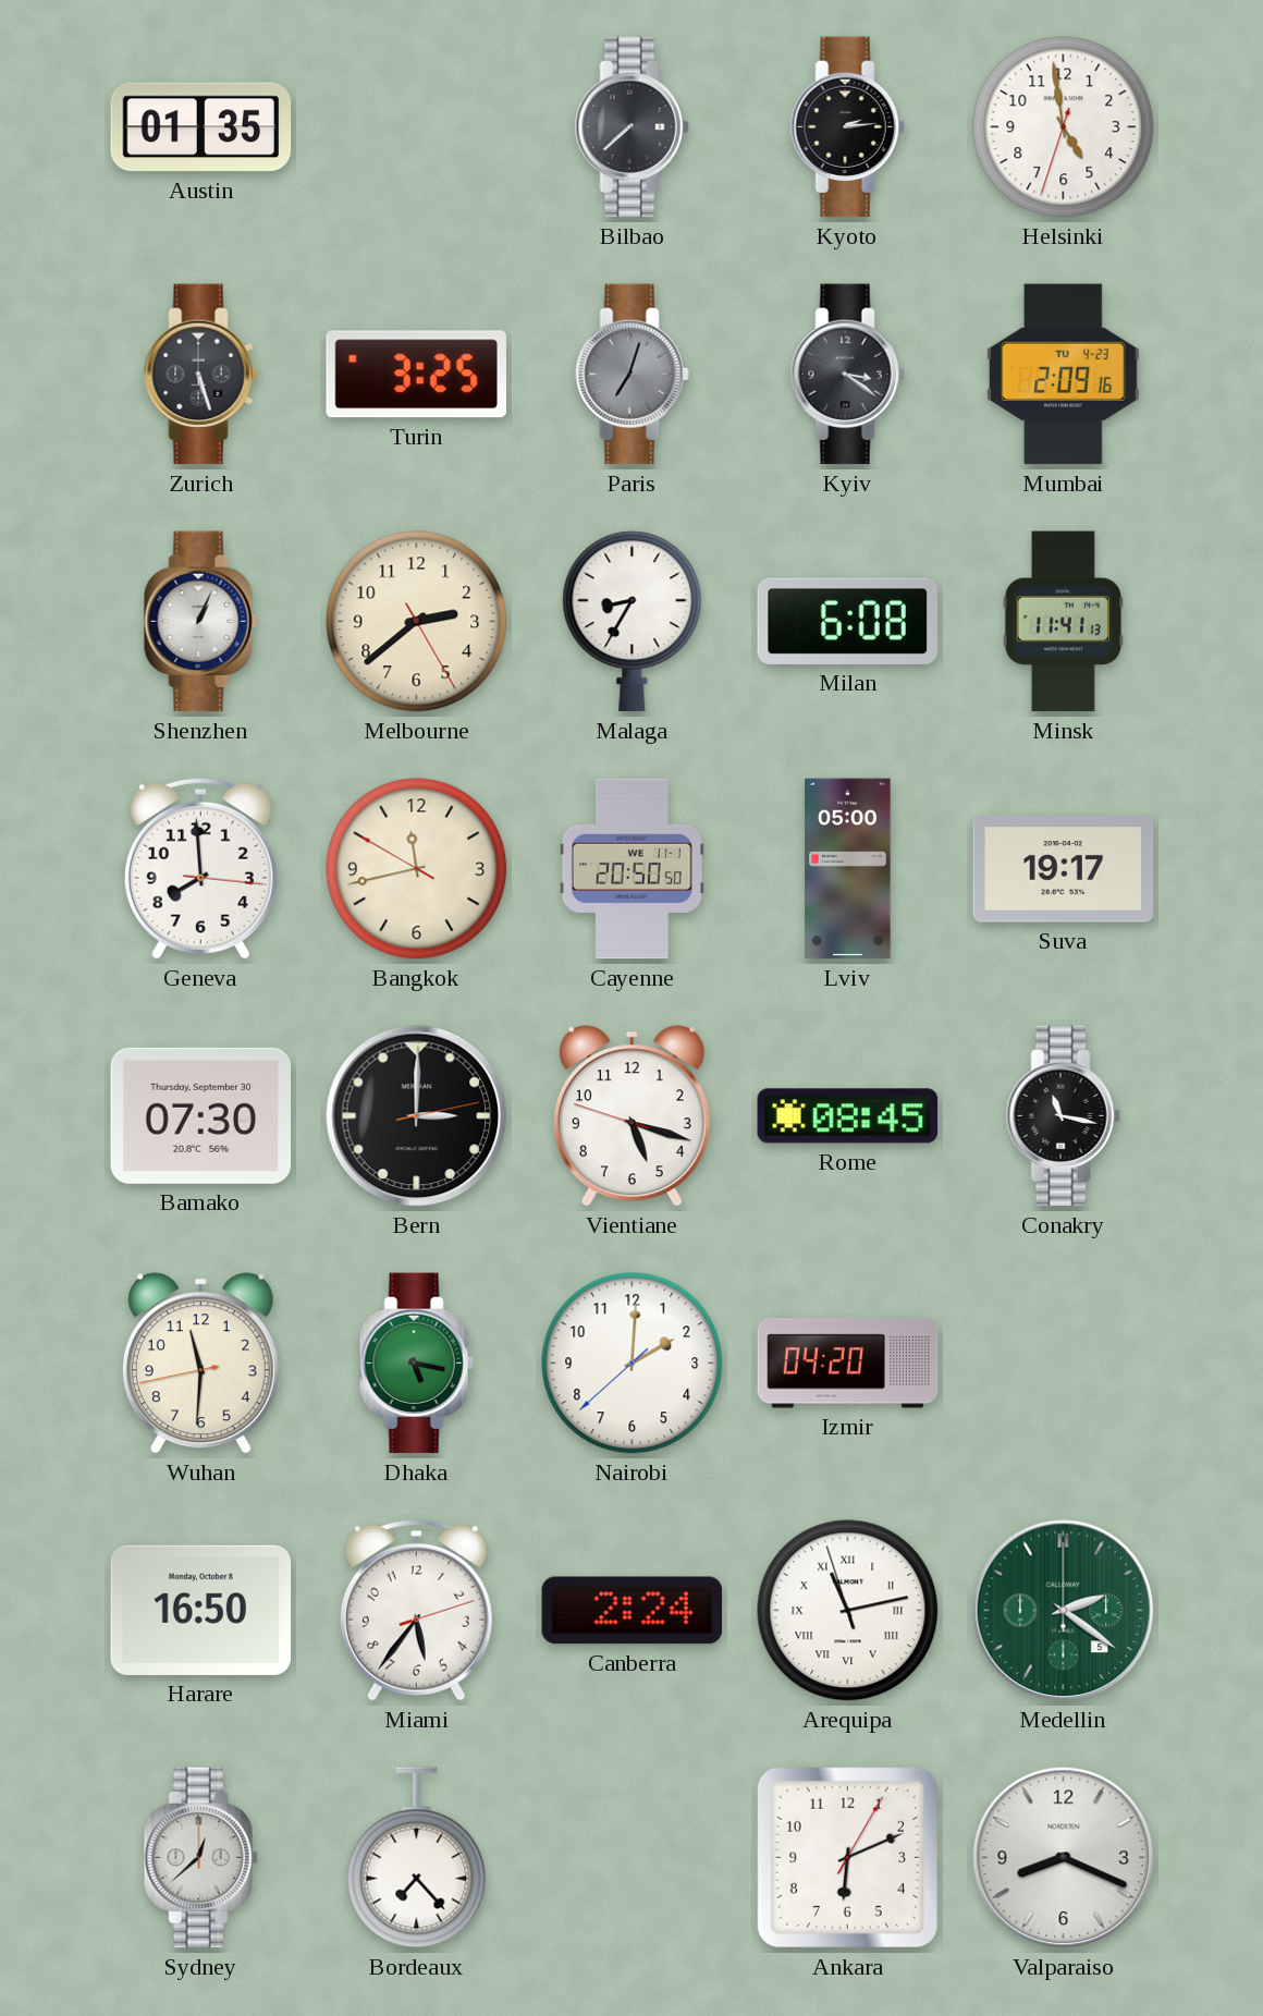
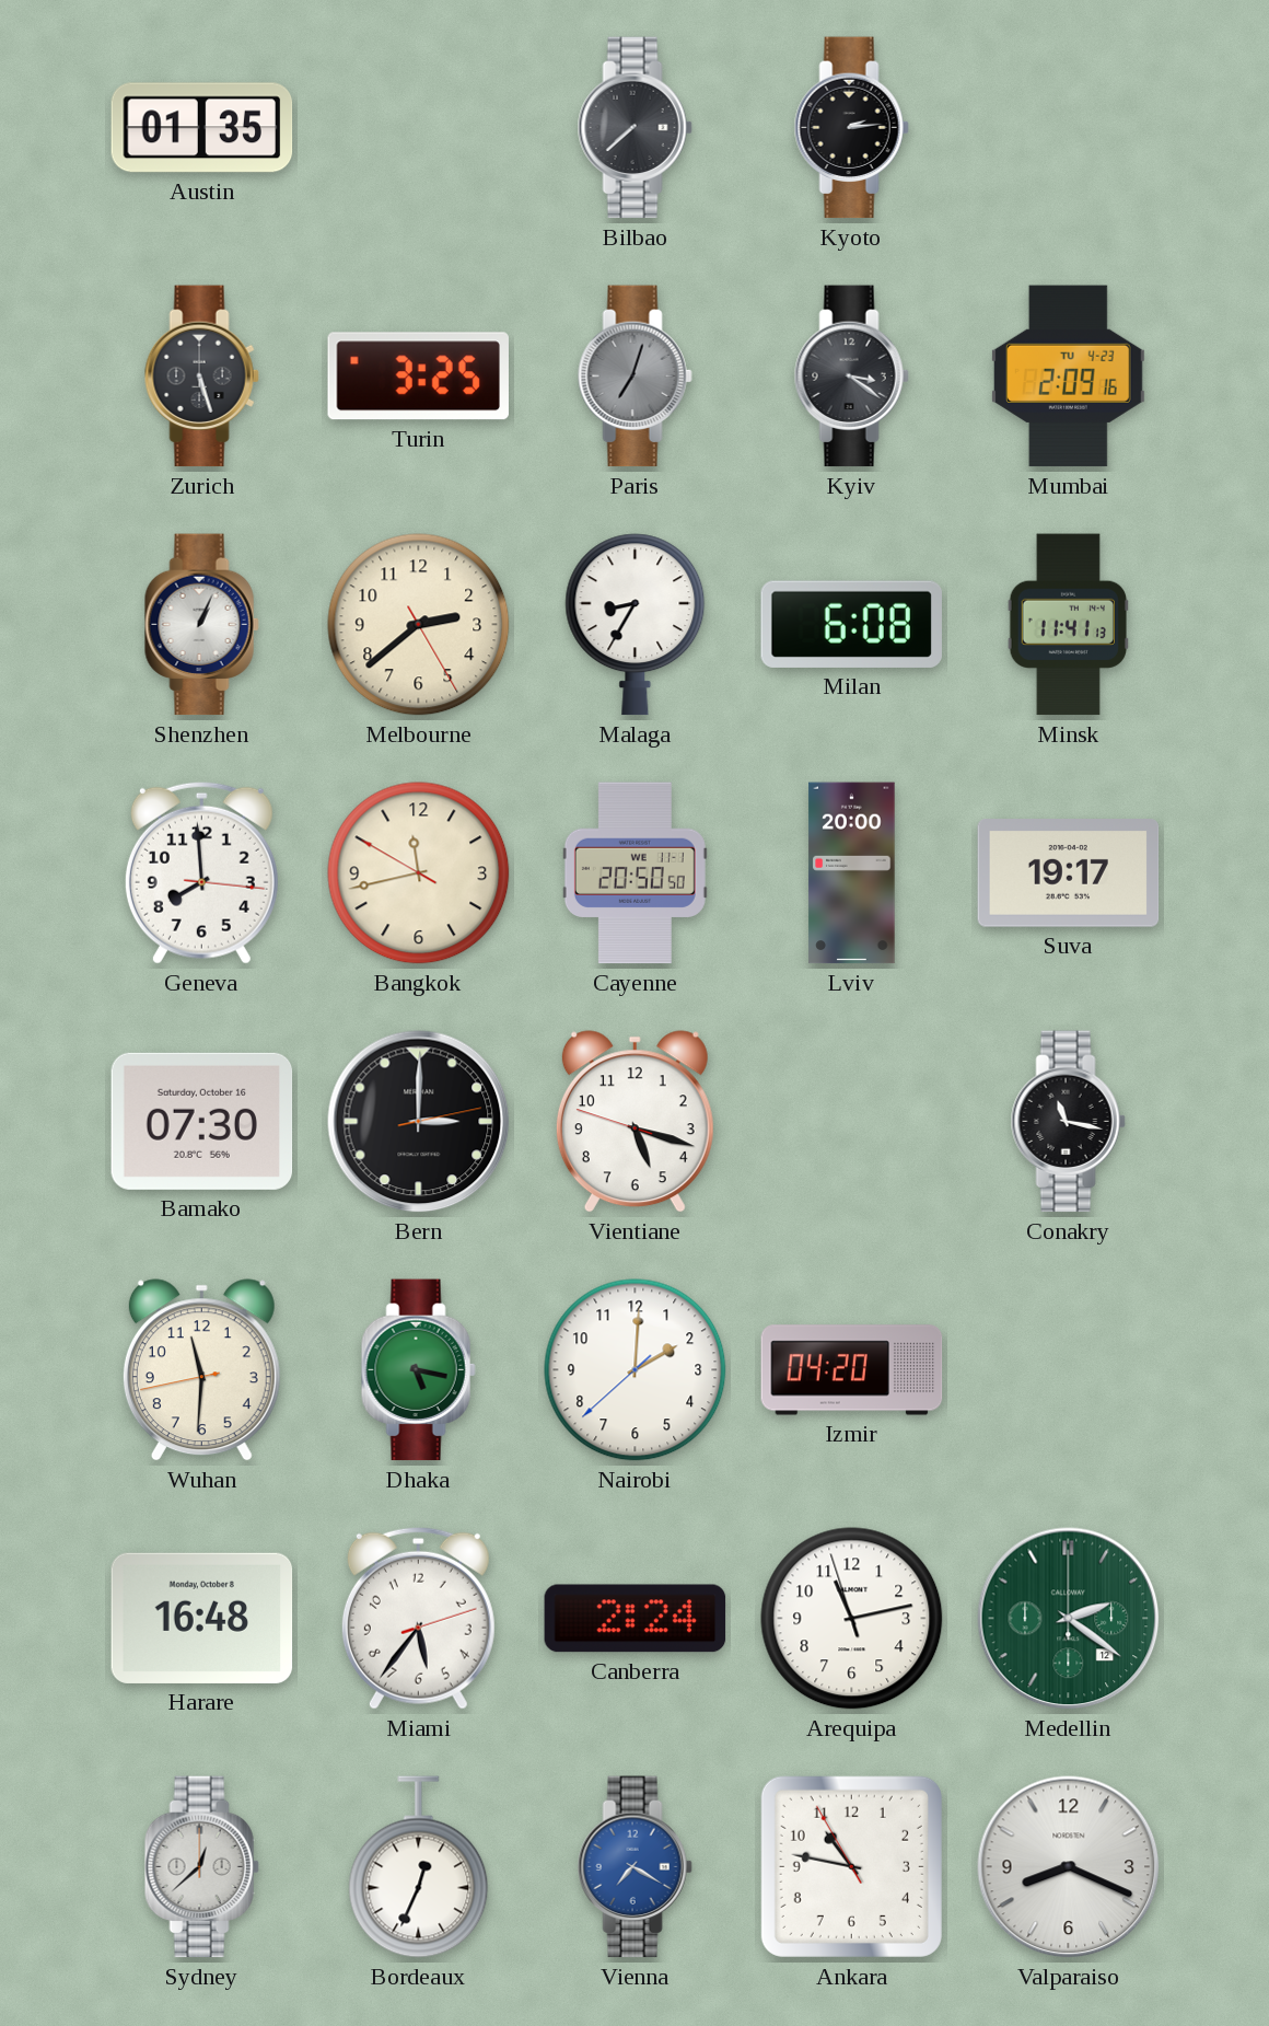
Helsinki: 4:58 -> none (1064, 127)
Lviv: 05:00 -> 20:00 (852, 873)
Bamako date: Thursday, September 30 -> Saturday, October 16 (202, 1121)
Rome: 08:45 -> none (848, 1116)
Harare: 16:50 -> 16:48 (202, 1618)
Arequipa numerals: Roman -> Arabic (852, 1619)
Medellin date: 5 -> 12 (1069, 1619)
Bordeaux: 7:23 -> 12:34 (419, 1867)
Vienna: none -> 7:20 (634, 1867)
Ankara: 6:11 -> 10:46 (851, 1866)
